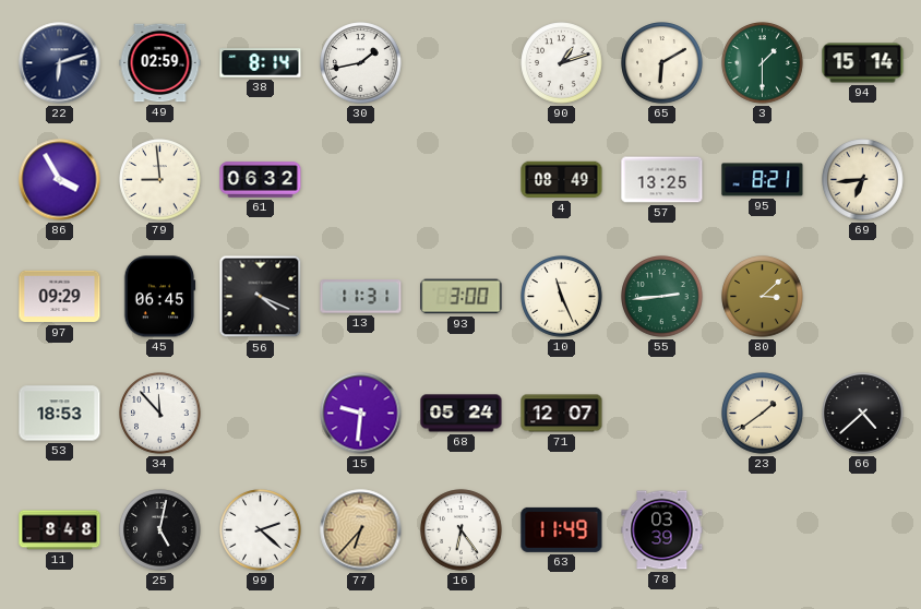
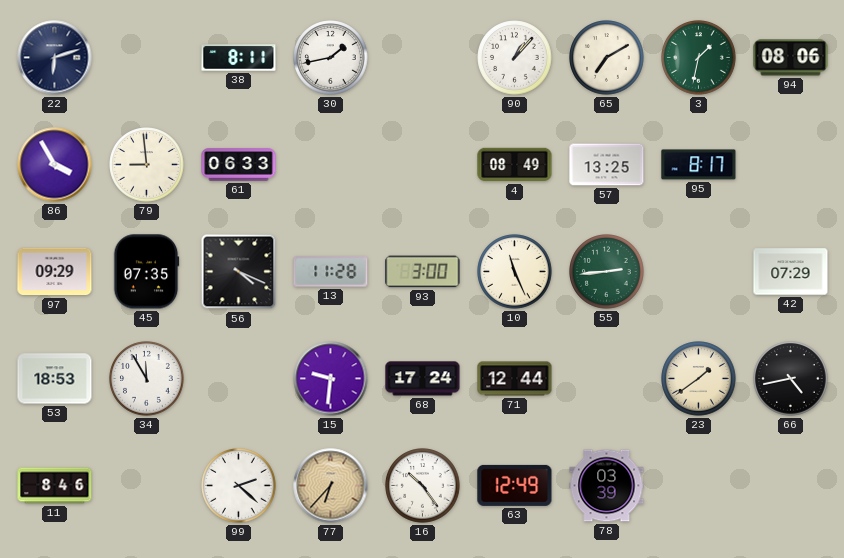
49: 02:59 -> none (160, 63)
38: 8:14 -> 8:11 (239, 58)
90: 1:12 -> 1:07 (515, 58)
65: 6:10 -> 7:10 (607, 58)
3: 1:30 -> 1:32 (699, 58)
94: 15:14 -> 08:06 (791, 58)
61: 06:32 -> 06:33 (239, 165)
95: 8:21 -> 8:17 (699, 165)
69: 6:44 -> none (863, 180)
45: 06:45 -> 07:35 (146, 272)
13: 11:31 -> 11:28 (331, 272)
80: 3:08 -> none (763, 297)
42: none -> 07:29 (791, 272)
34: 11:53 -> 11:55 (147, 379)
68: 05:24 -> 17:24 (423, 379)
71: 12:07 -> 12:44 (515, 379)
66: 4:38 -> 4:43 (791, 379)
11: 8:48 -> 8:46 (55, 486)
25: 5:02 -> none (160, 530)
16: 6:24 -> 10:24 (423, 486)
63: 11:49 -> 12:49 (515, 485)
